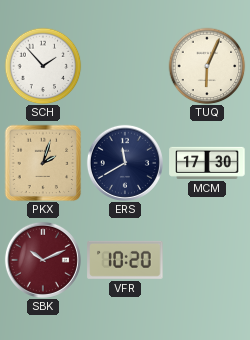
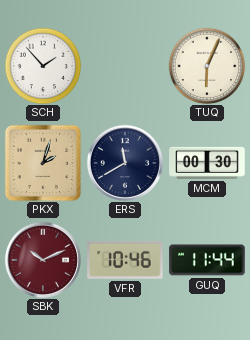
MCM: 17:30 -> 00:30 (207, 163)
VFR: 10:20 -> 10:46 (125, 260)
GUQ: none -> 11:44 (207, 260)
